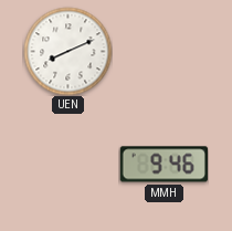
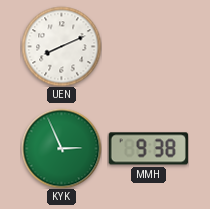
KYK: none -> 2:56 (61, 148)
MMH: 9:46 -> 9:38 (148, 149)
